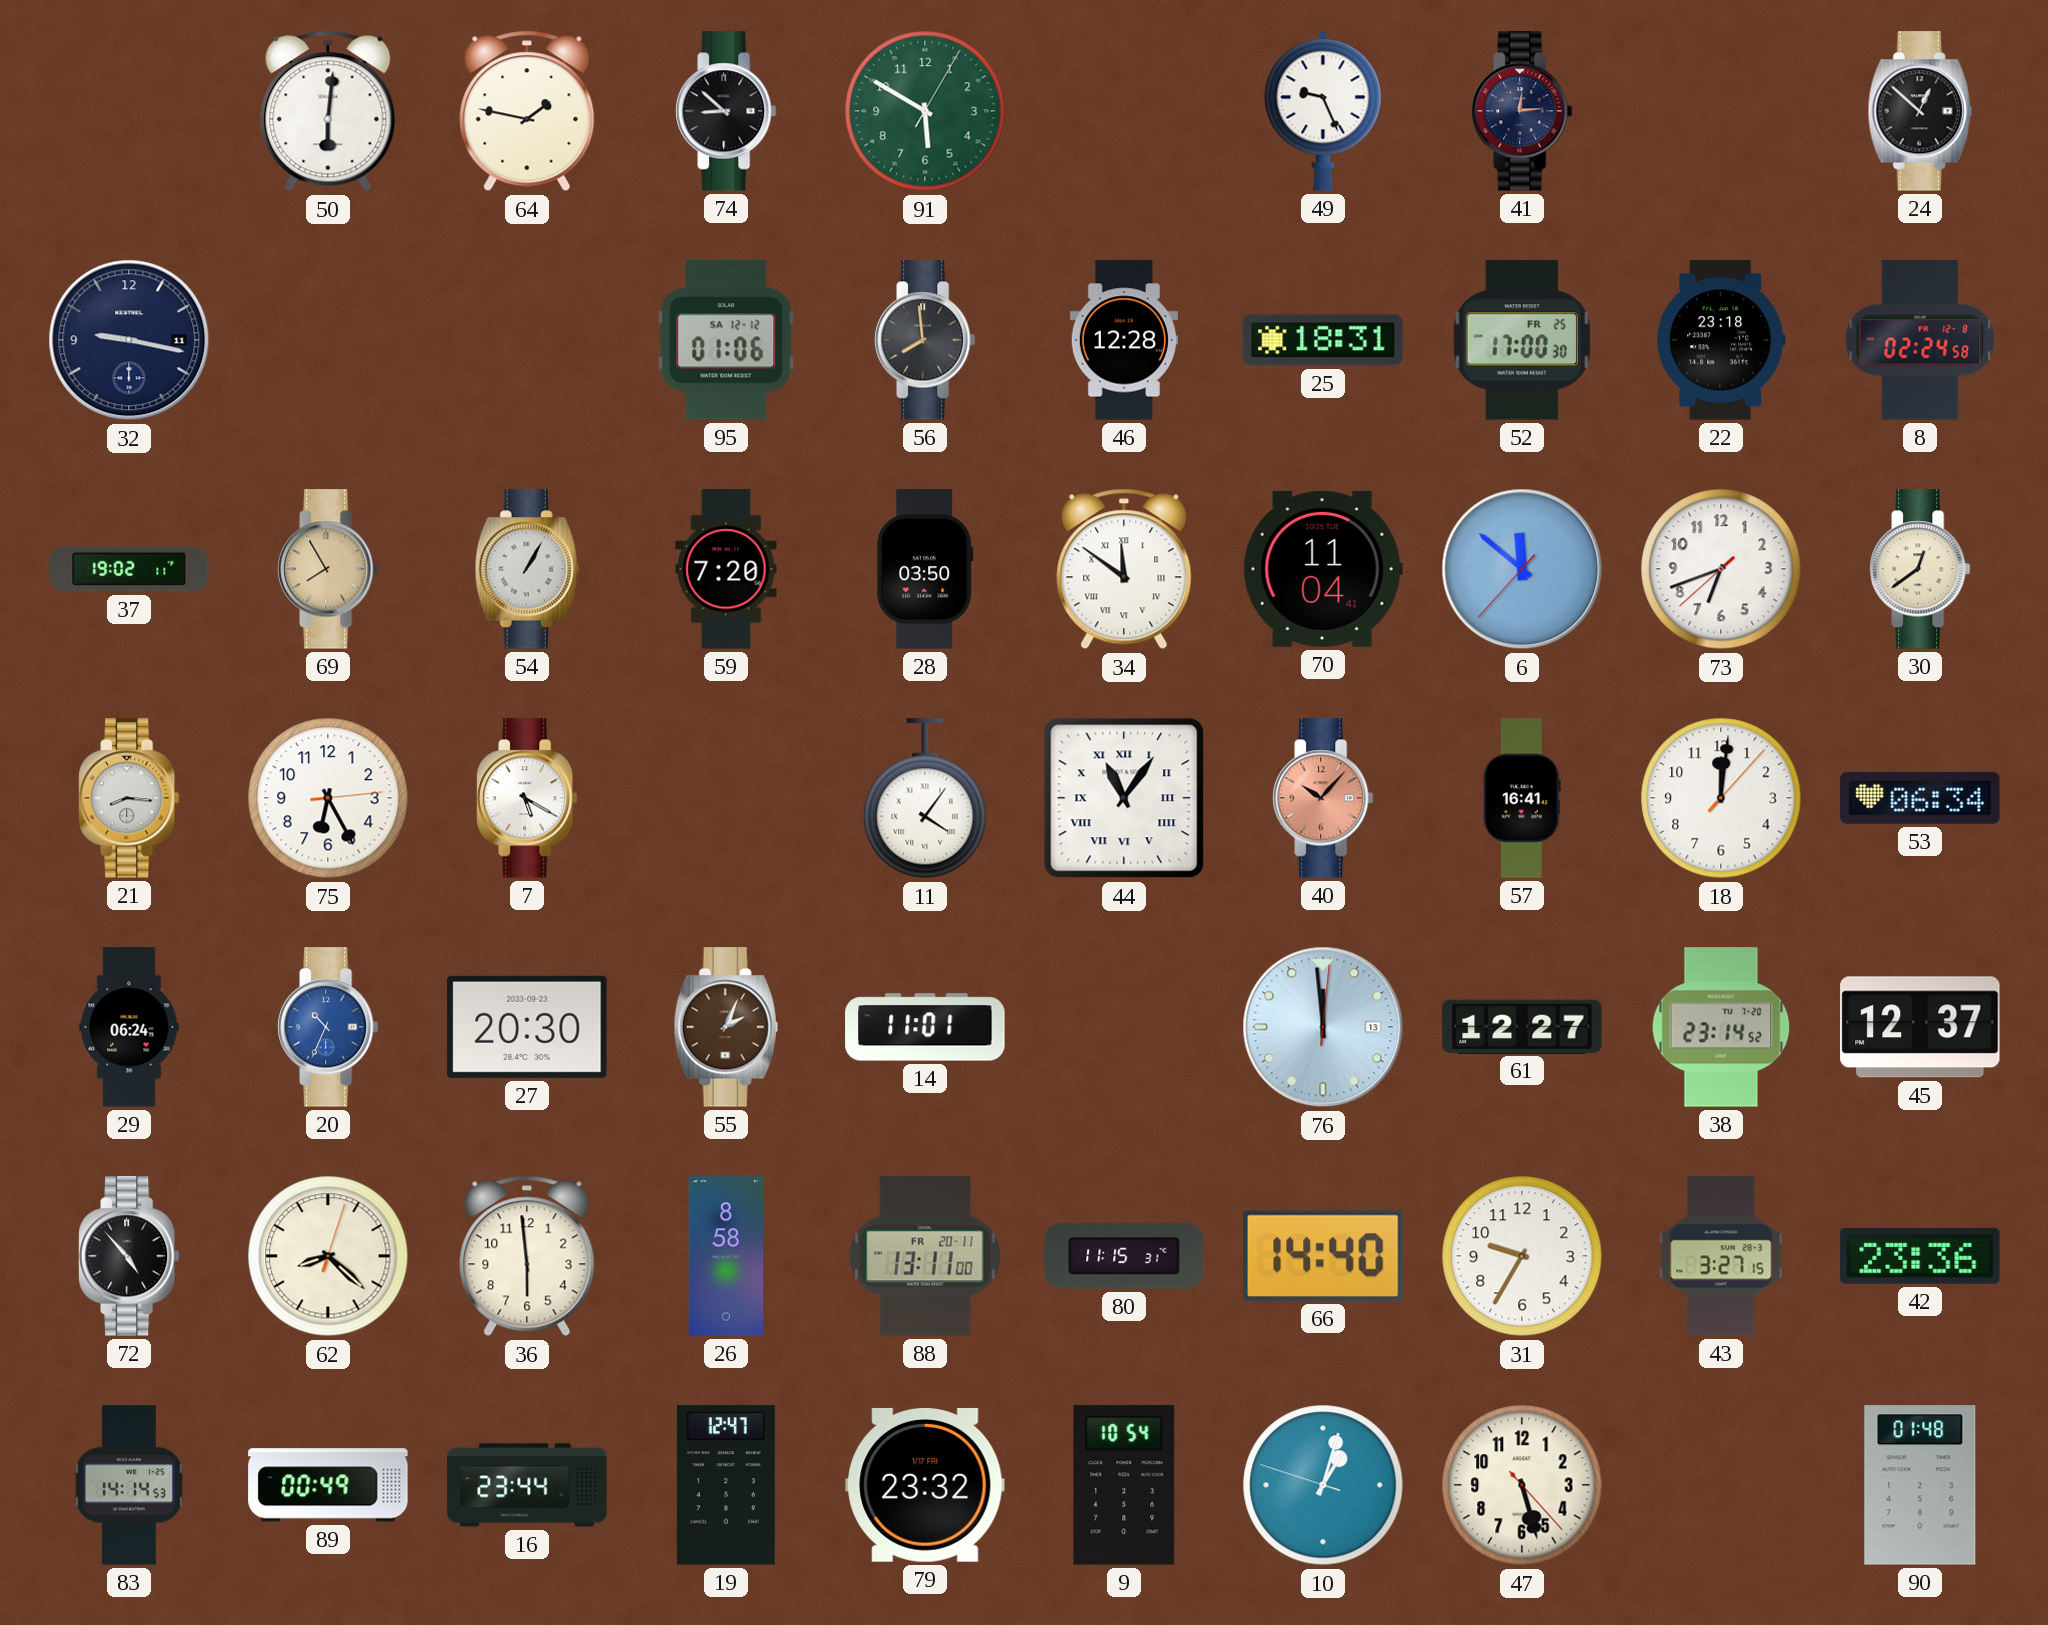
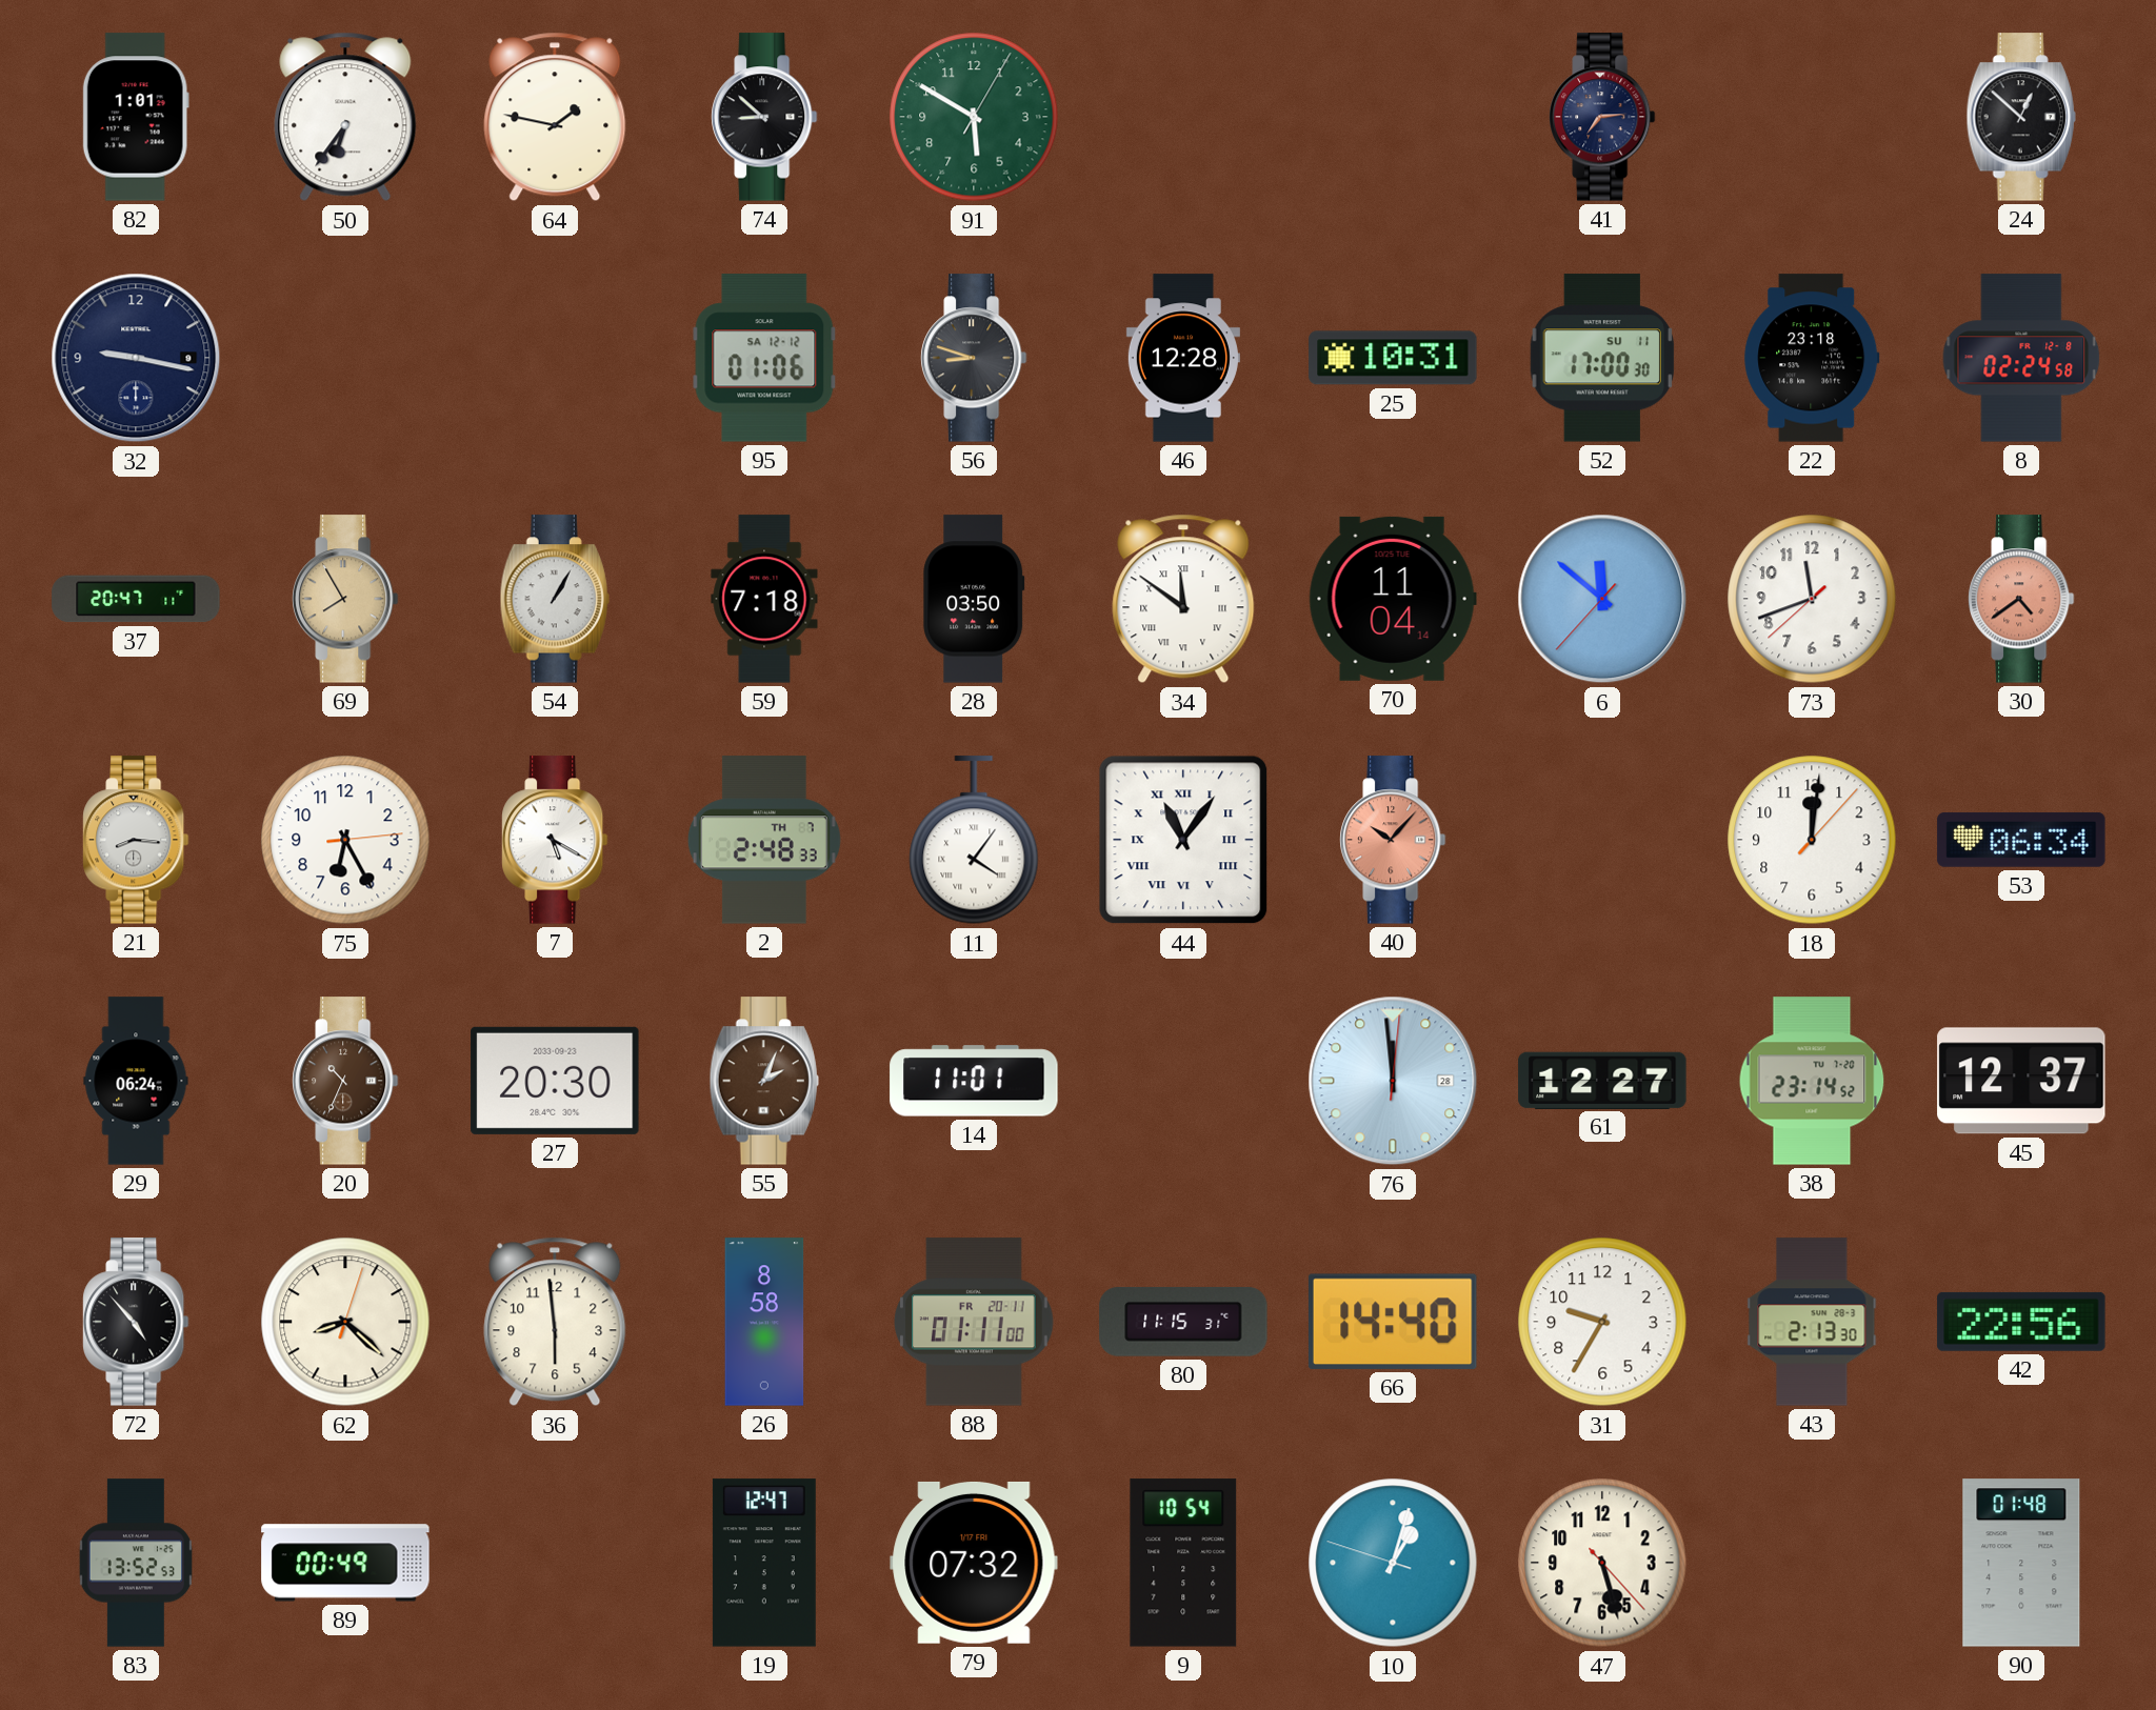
82: none -> 1:01 (136, 117)
50: 6:01 -> 6:36 (345, 117)
49: 9:26 -> none (1323, 111)
41: 12:14 -> 7:14 (1602, 117)
32 date: 11 -> 9 (136, 358)
56: 7:59 -> 8:48 (974, 358)
25: 18:31 -> 10:31 (1393, 358)
52 date: FR 25 -> SU 11 (1602, 358)
37: 19:02 -> 20:47 (136, 599)
59: 7:20 -> 7:18 (764, 599)
70: 11:04:41 -> 11:04:14 (1393, 599)
73: 6:41 -> 11:41 (1812, 599)
30: 12:39 -> 4:39 (2021, 599)
30 dial: cream -> salmon (2021, 599)
2: none -> 2:48 (764, 840)
57: 16:41 -> none (1522, 798)
20 dial: blue -> brown (345, 1081)
76 date: 13 -> 28 (1393, 1081)
88: 13:11 -> 01:11 (974, 1322)
43: 3:27 -> 2:13 (1812, 1322)
42: 23:36 -> 22:56 (2021, 1322)
83: 14:14 -> 13:52 (135, 1563)
16: 23:44 -> none (527, 1485)
79: 23:32 -> 07:32 (974, 1563)
